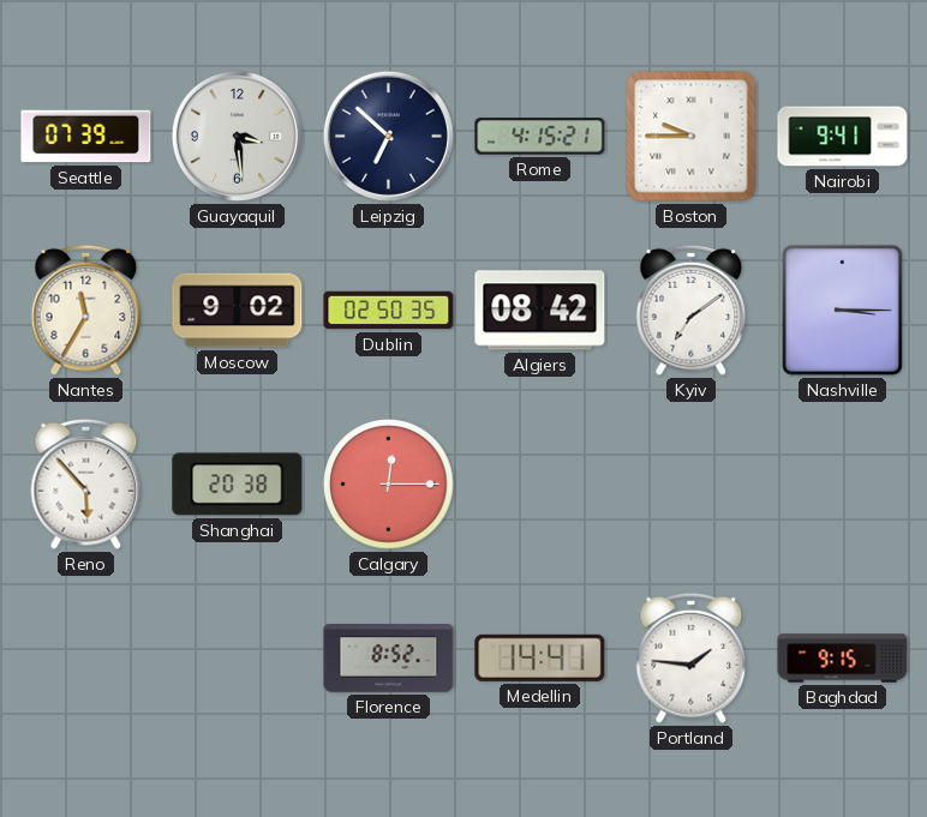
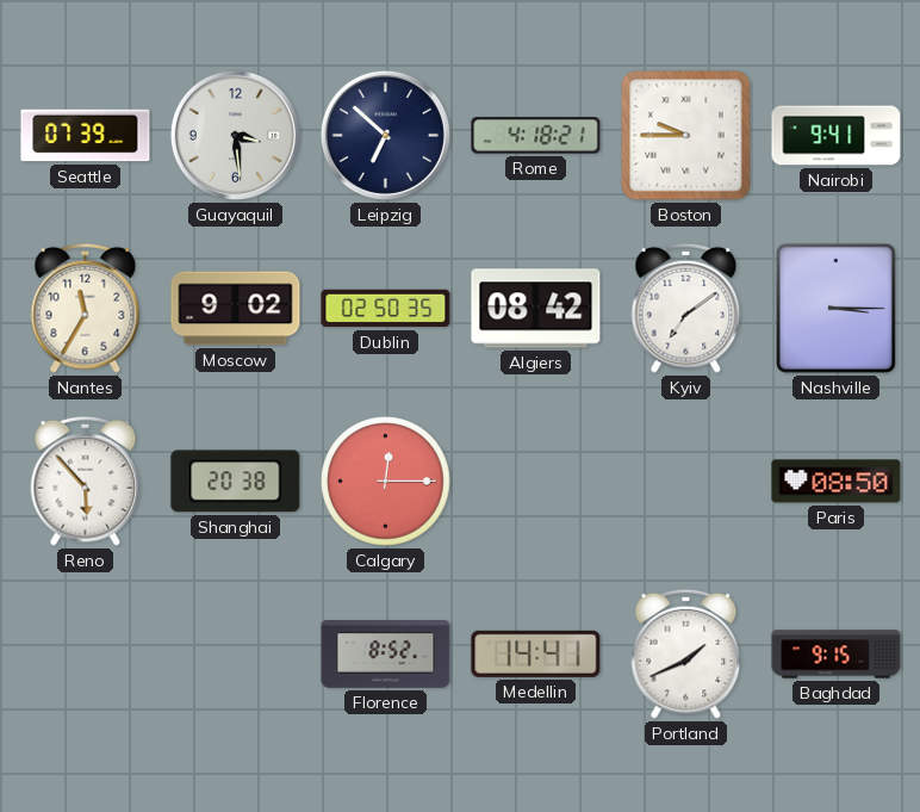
Rome: 4:15 -> 4:18 (536, 136)
Paris: none -> 08:50 (837, 482)
Portland: 1:46 -> 1:41 (686, 653)
